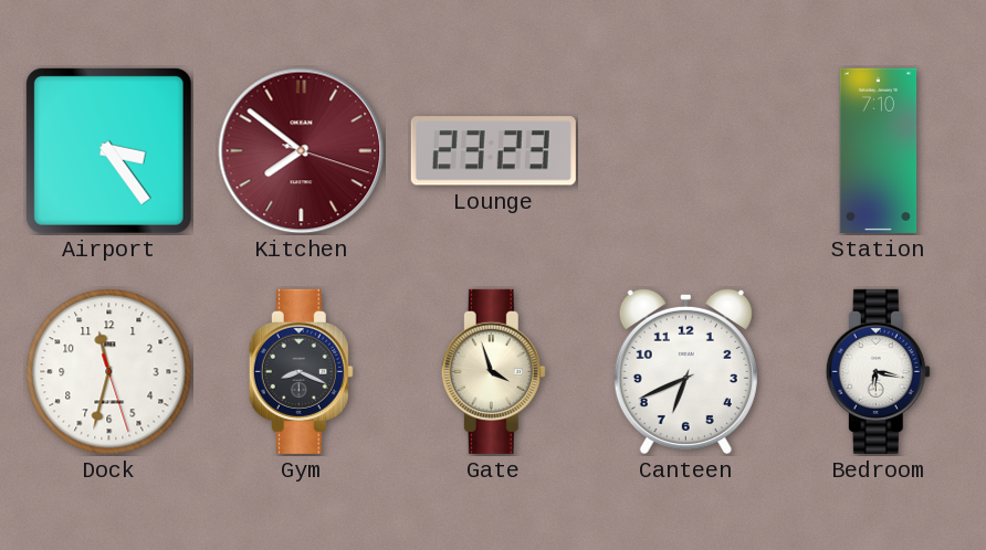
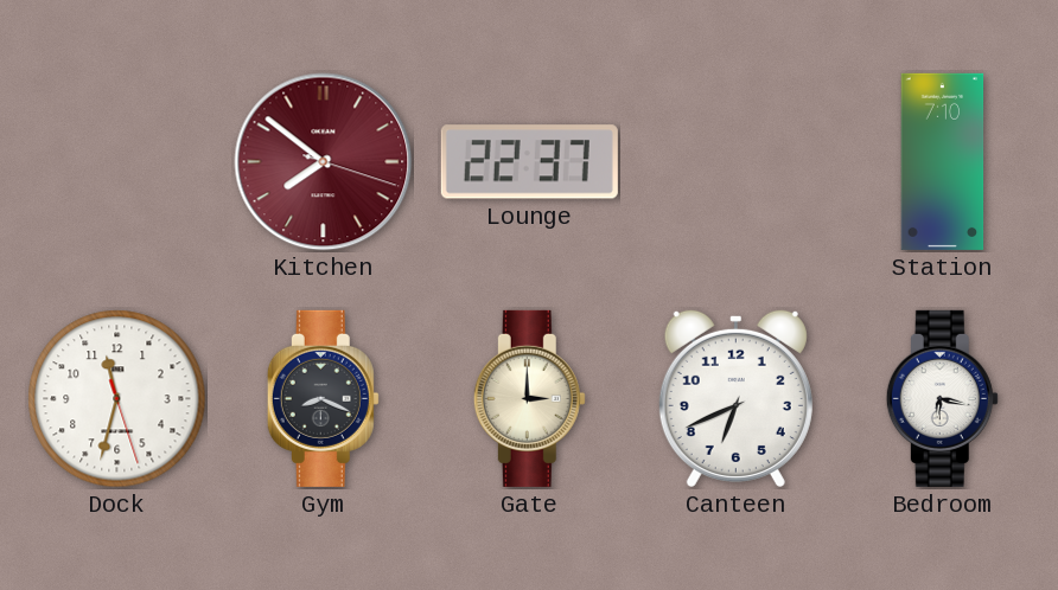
Airport: 3:24 -> none (108, 150)
Lounge: 23:23 -> 22:37 (529, 162)
Gate: 3:57 -> 3:00 (529, 398)
